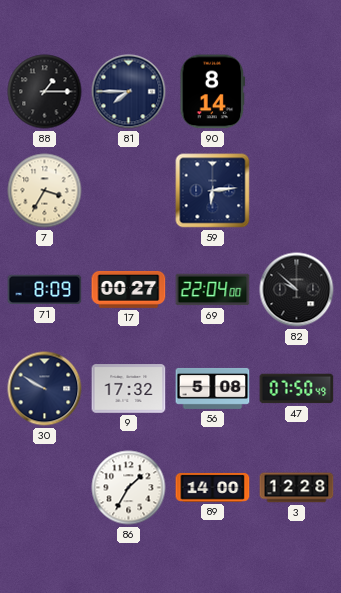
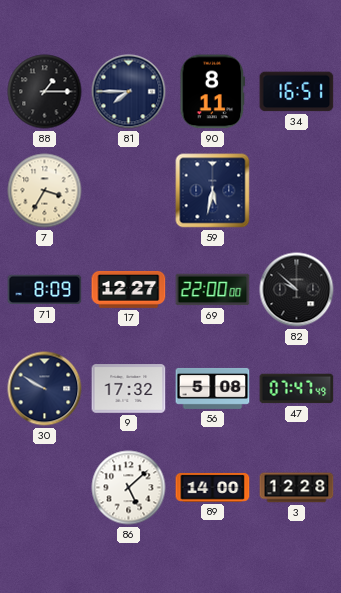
90: 8:14 -> 8:11 (213, 92)
34: none -> 16:51 (297, 92)
59: 6:14 -> 5:32 (213, 191)
17: 00:27 -> 12:27 (129, 289)
69: 22:04 -> 22:00 (213, 290)
47: 07:50 -> 07:47 (297, 389)
86: 1:35 -> 5:08 (129, 488)
